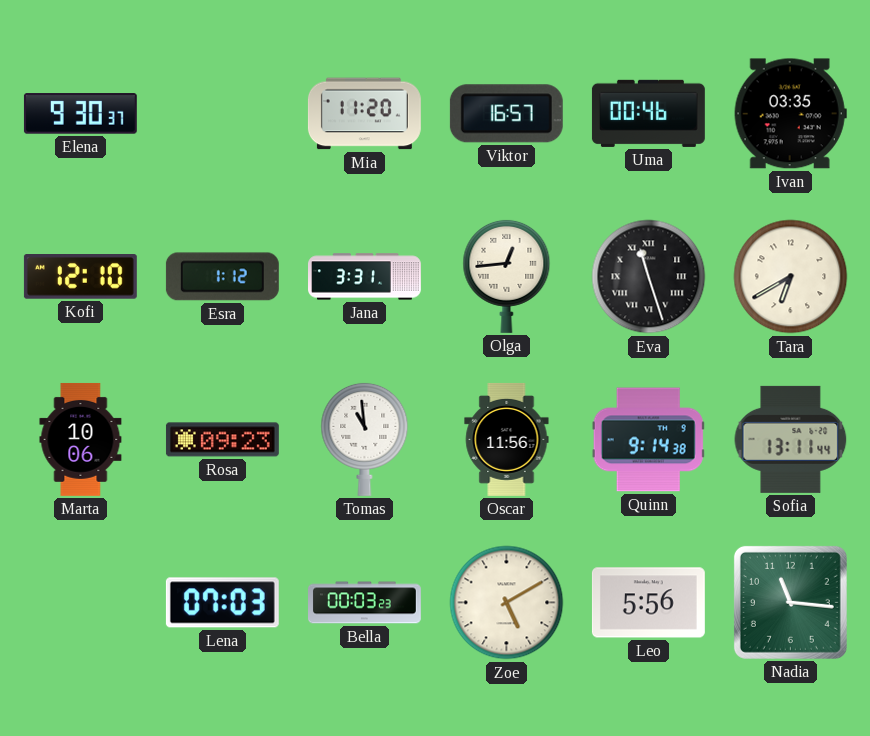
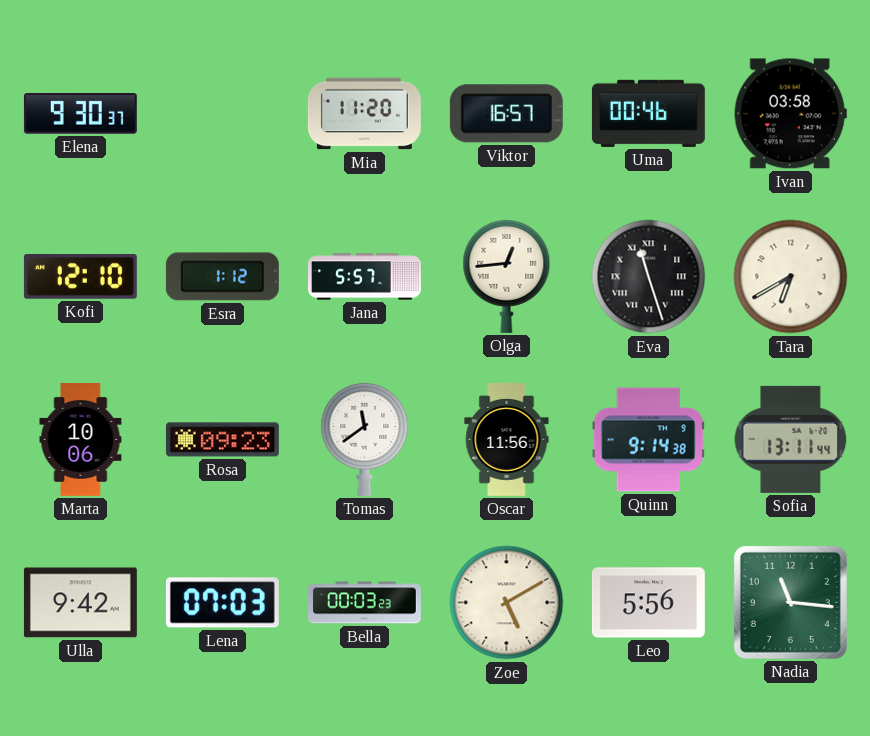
Ivan: 03:35 -> 03:58 (790, 114)
Jana: 3:31 -> 5:57 (365, 277)
Tomas: 10:59 -> 11:39 (365, 439)
Ulla: none -> 9:42 (80, 603)
